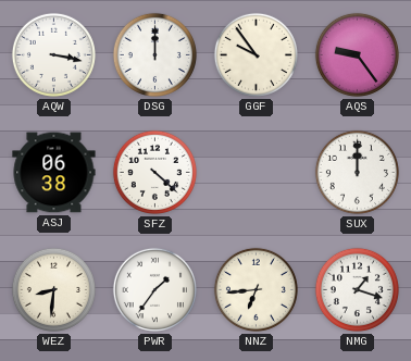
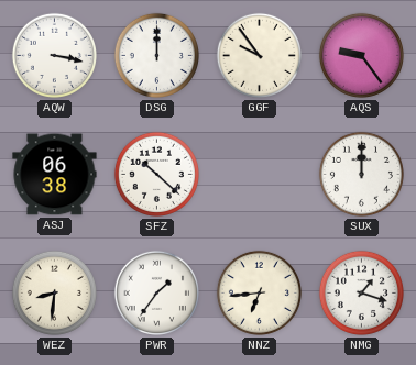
SFZ: 4:22 -> 10:22 (156, 174)
